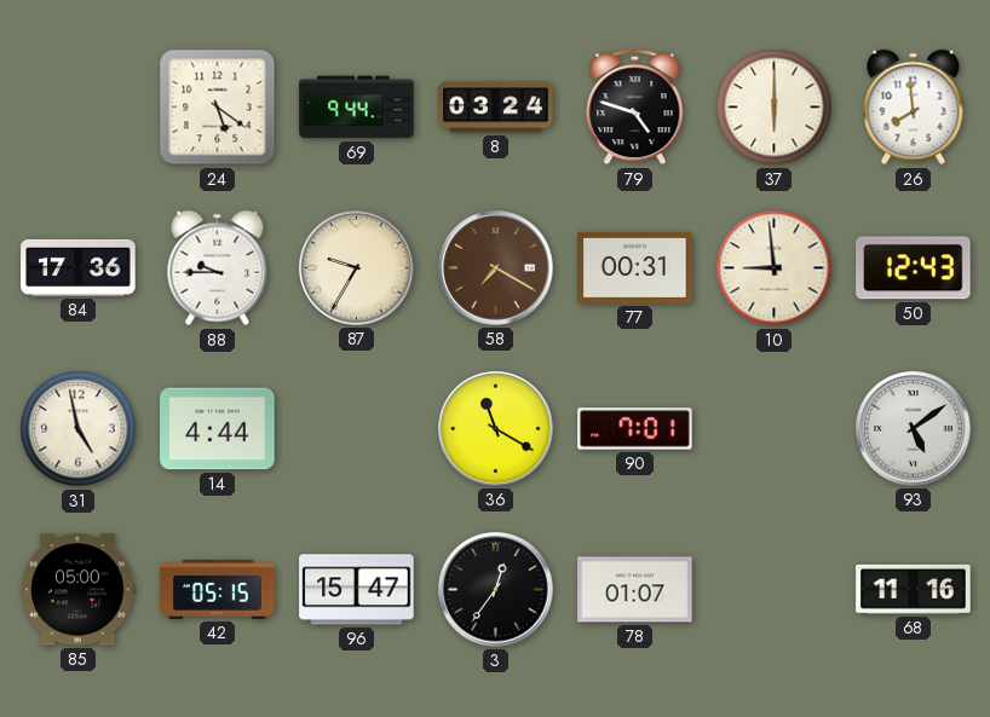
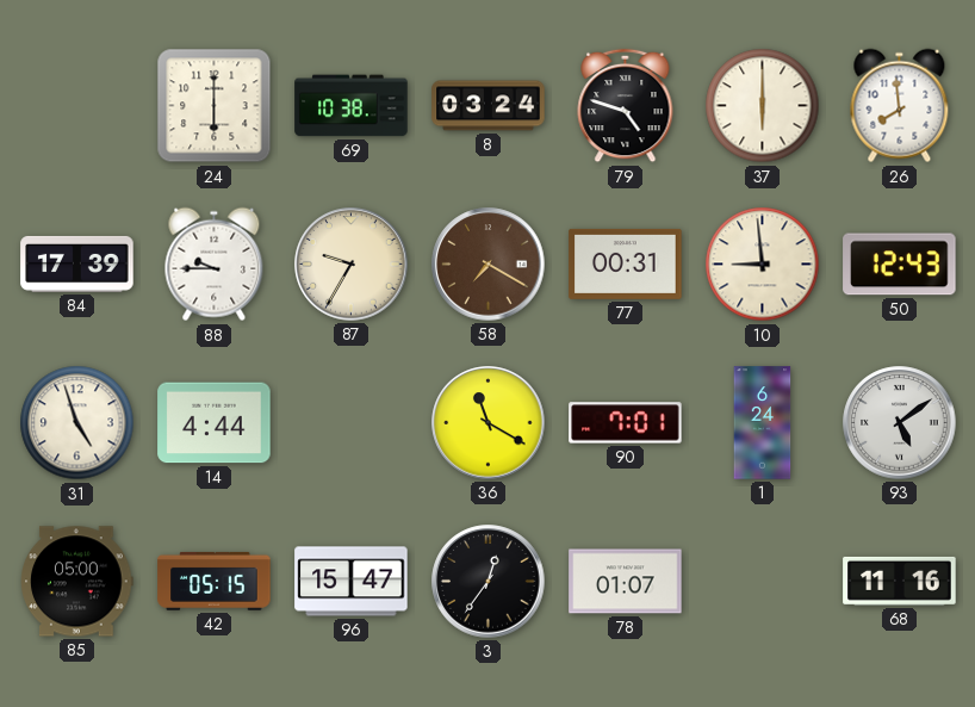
24: 5:21 -> 6:00 (215, 106)
69: 9:44 -> 10:38 (352, 106)
84: 17:36 -> 17:39 (77, 263)
31: 4:58 -> 4:57 (77, 423)
1: none -> 6:24 (763, 423)
